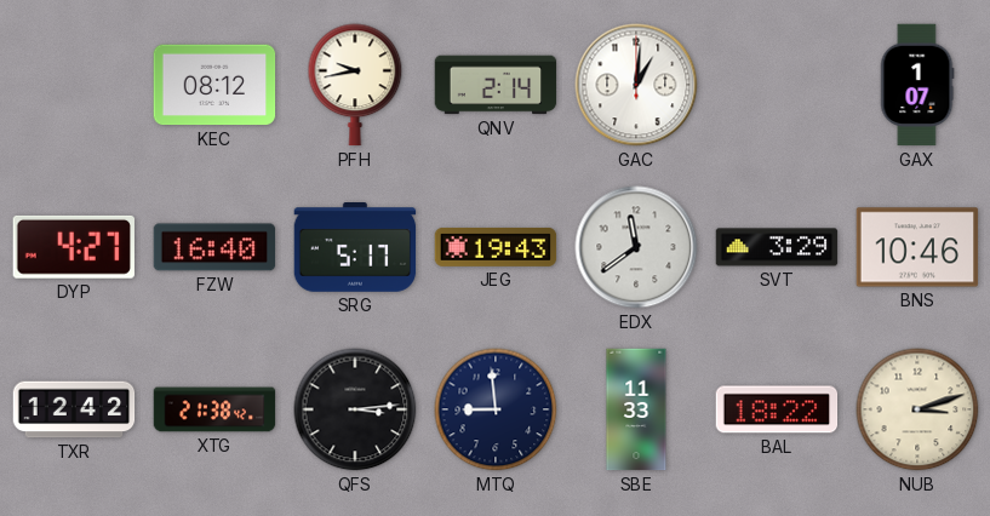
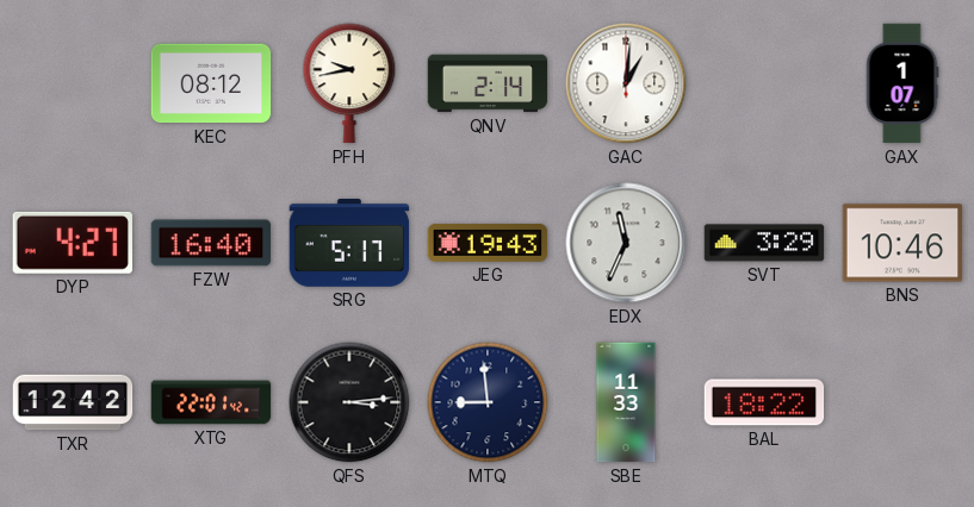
EDX: 11:39 -> 11:34 (626, 243)
XTG: 21:38 -> 22:01 (211, 402)
NUB: 3:12 -> none (917, 409)
